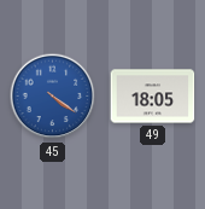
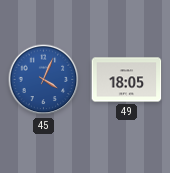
45: 4:21 -> 4:04 (44, 80)
